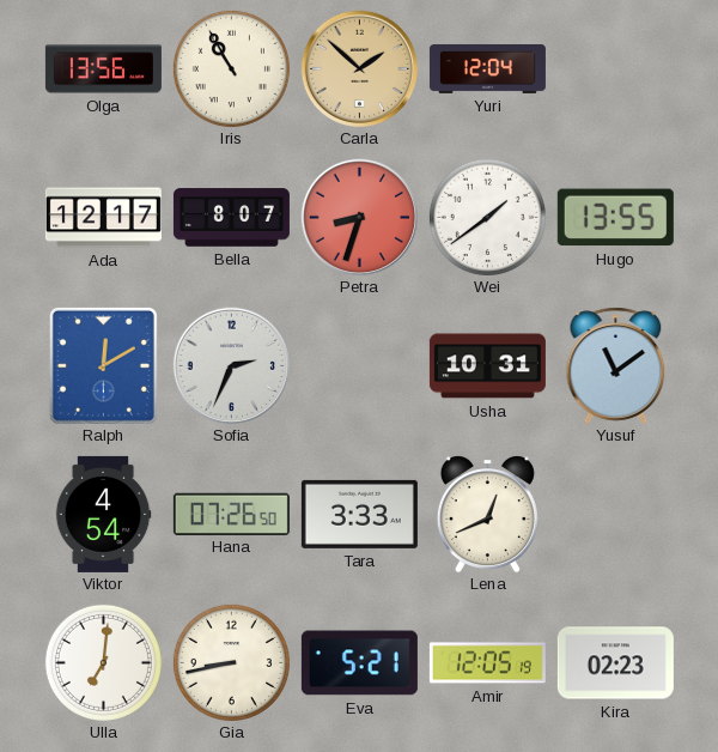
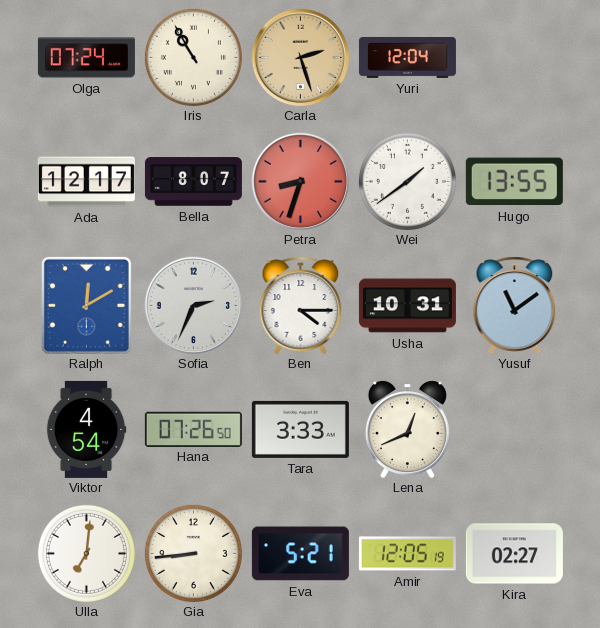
Olga: 13:56 -> 07:24 (86, 58)
Carla: 1:52 -> 2:27 (300, 57)
Ben: none -> 4:15 (301, 305)
Gia: 8:43 -> 8:44 (193, 553)
Kira: 02:23 -> 02:27 (514, 554)
